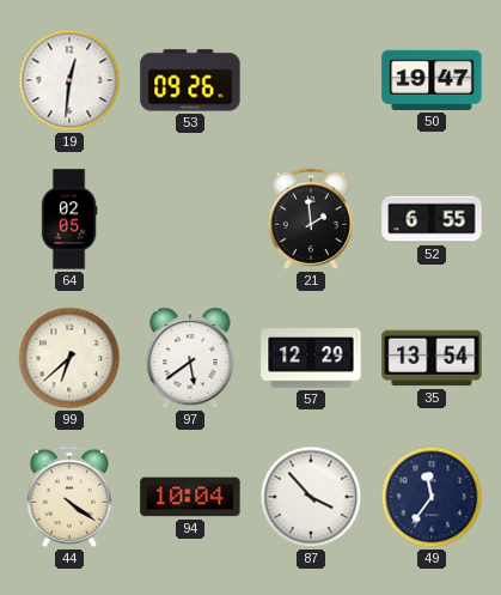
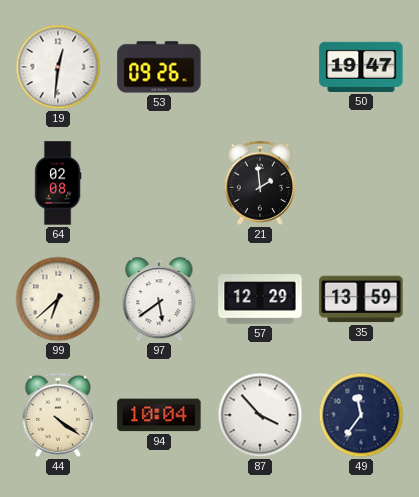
64: 02:05 -> 02:08 (58, 183)
52: 6:55 -> none (432, 219)
35: 13:54 -> 13:59 (361, 299)
